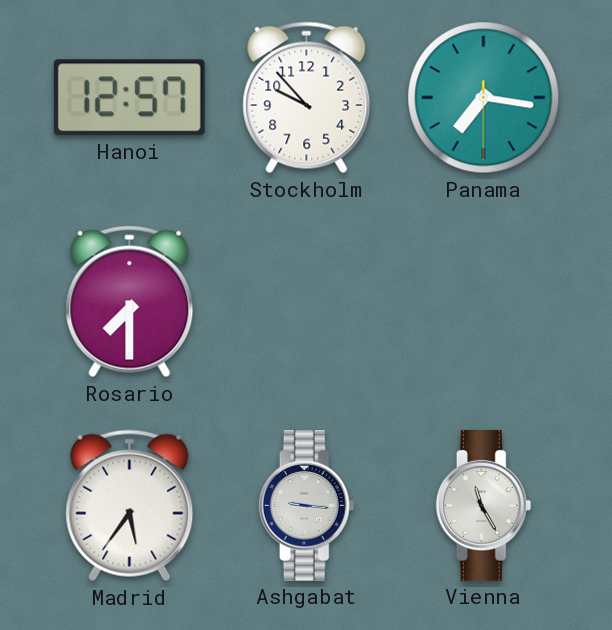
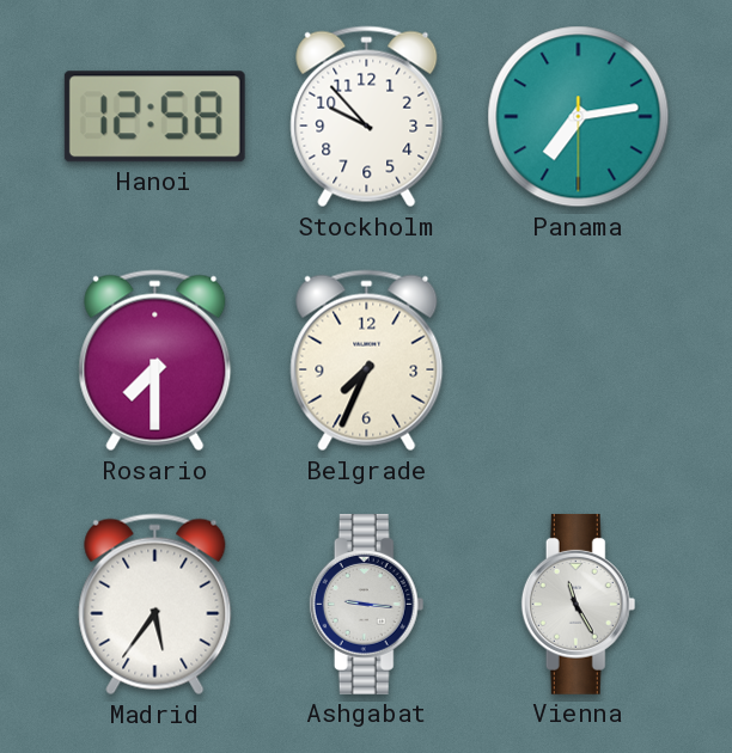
Hanoi: 12:57 -> 12:58 (154, 117)
Panama: 7:16 -> 7:13 (579, 117)
Belgrade: none -> 7:34 (367, 361)
